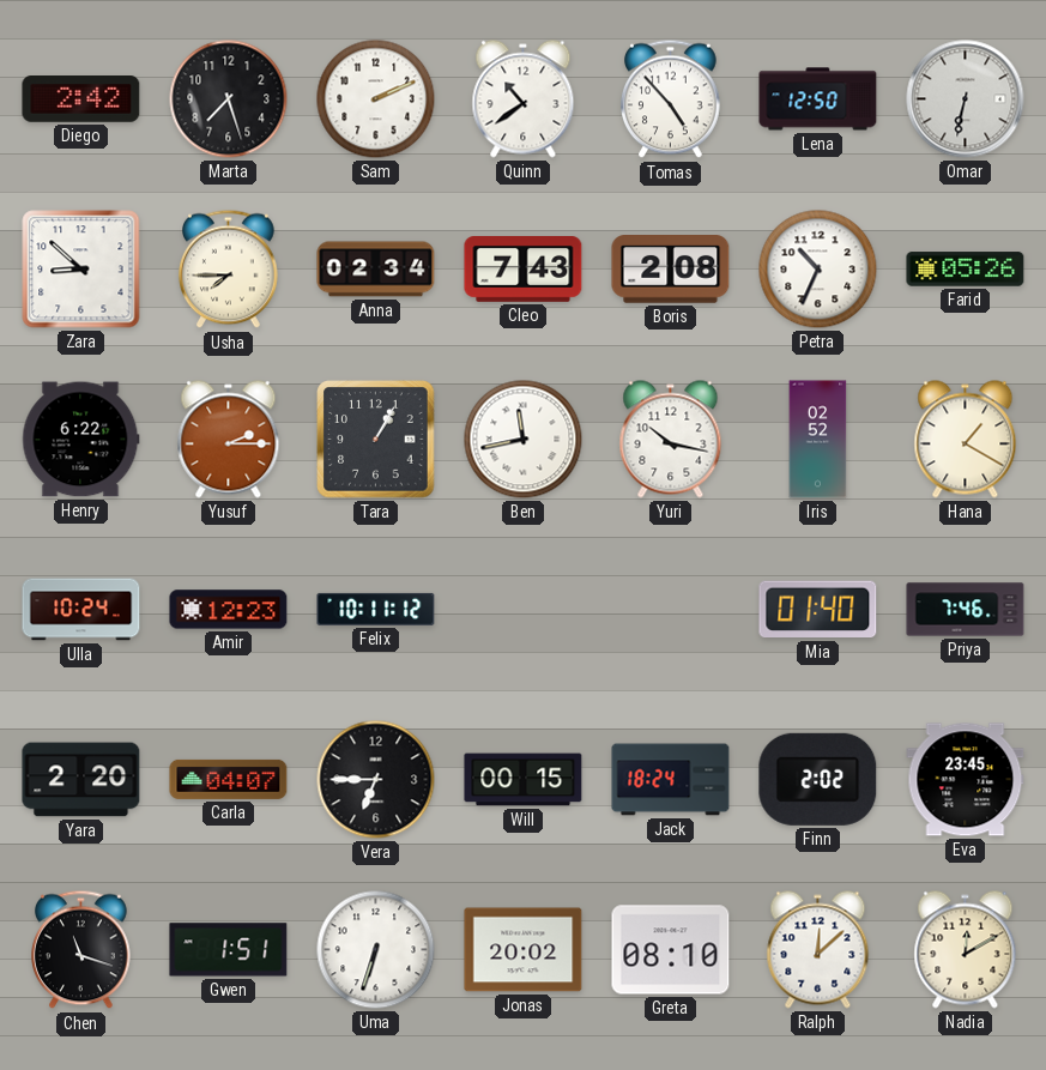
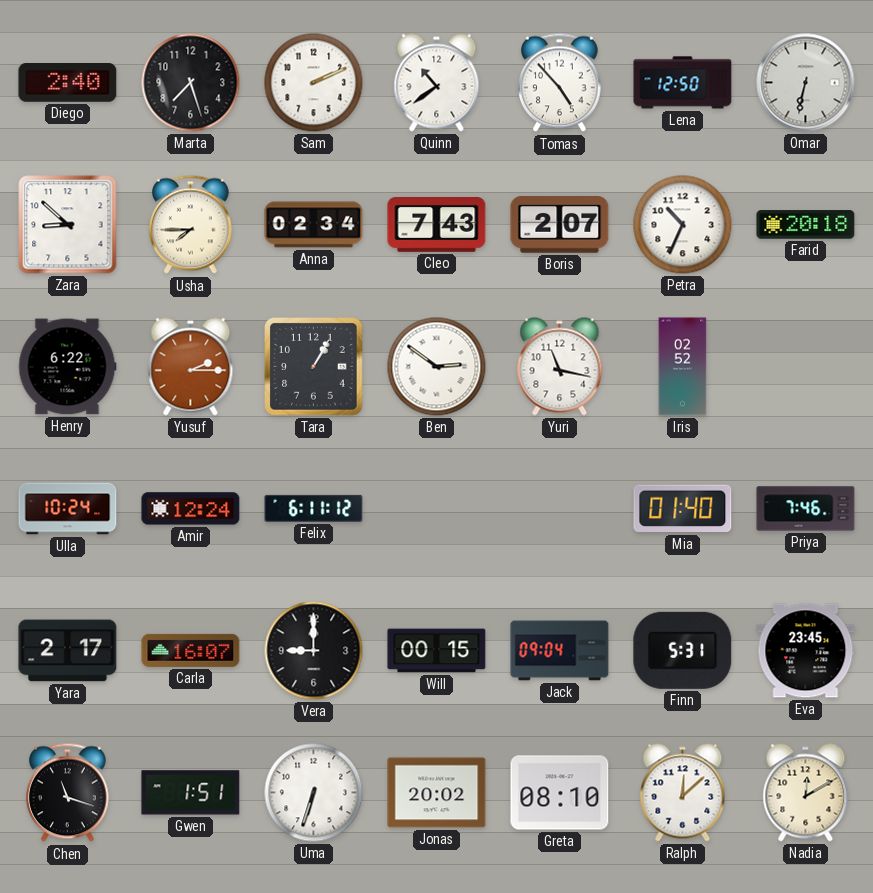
Diego: 2:42 -> 2:40 (68, 83)
Boris: 2:08 -> 2:07 (560, 225)
Farid: 05:26 -> 20:18 (806, 225)
Ben: 11:43 -> 2:51 (437, 367)
Yuri: 10:17 -> 11:17 (560, 367)
Hana: 1:20 -> none (966, 440)
Amir: 12:23 -> 12:24 (191, 509)
Felix: 10:11 -> 6:11 (314, 508)
Yara: 2:20 -> 2:17 (68, 651)
Carla: 04:07 -> 16:07 (191, 650)
Vera: 6:45 -> 9:00 (314, 651)
Jack: 18:24 -> 09:04 (560, 651)
Finn: 2:02 -> 5:31 (683, 650)
